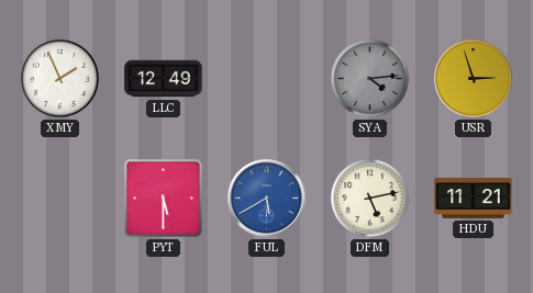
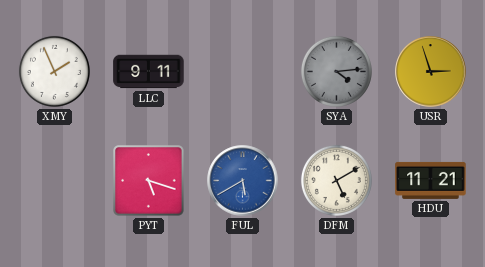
LLC: 12:49 -> 9:11 (149, 72)
PYT: 5:30 -> 5:18 (149, 181)
DFM: 5:13 -> 5:10 (336, 180)
